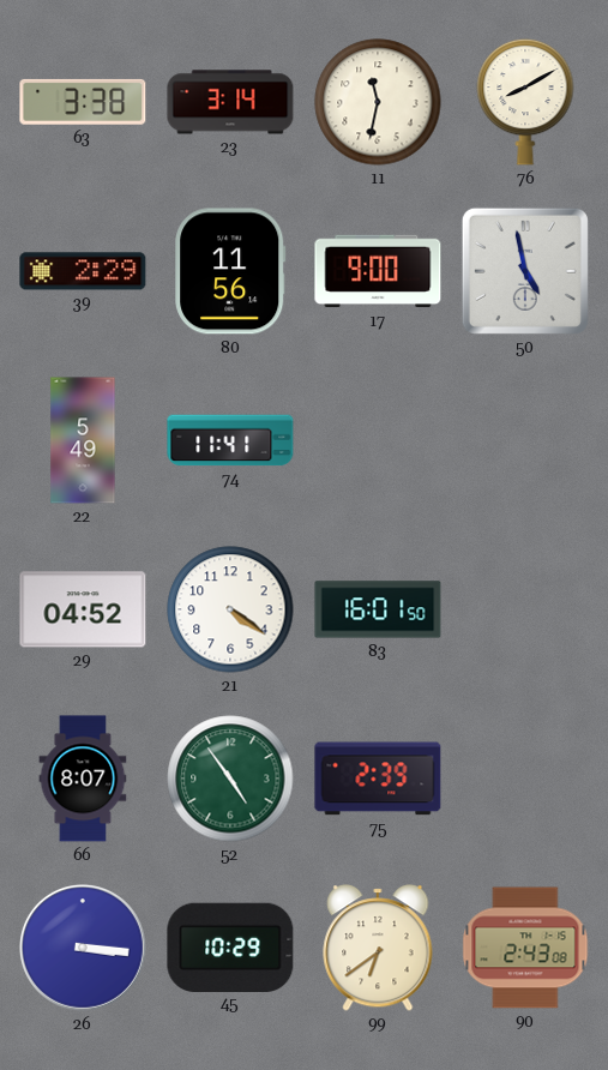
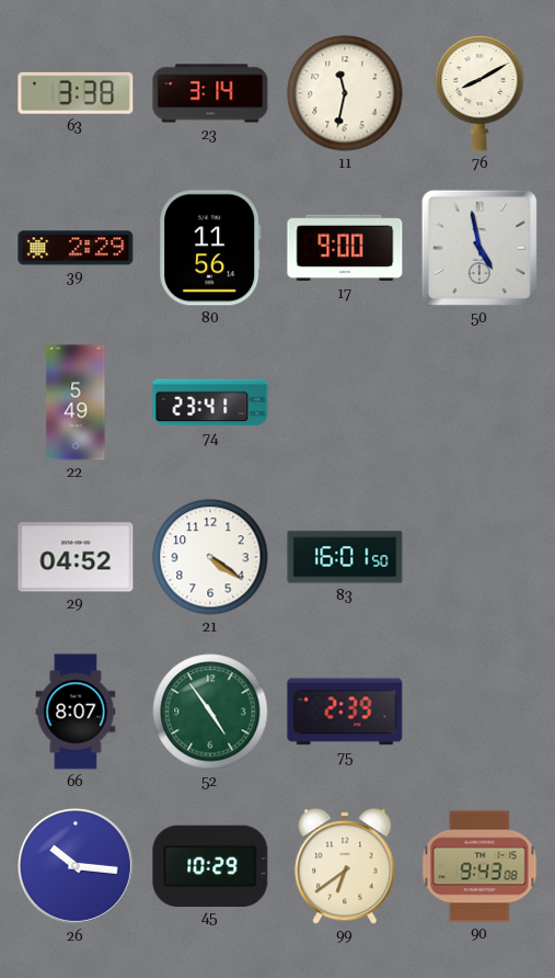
74: 11:41 -> 23:41 (210, 402)
26: 3:16 -> 10:16 (76, 866)
90: 2:43 -> 9:43 (479, 866)
